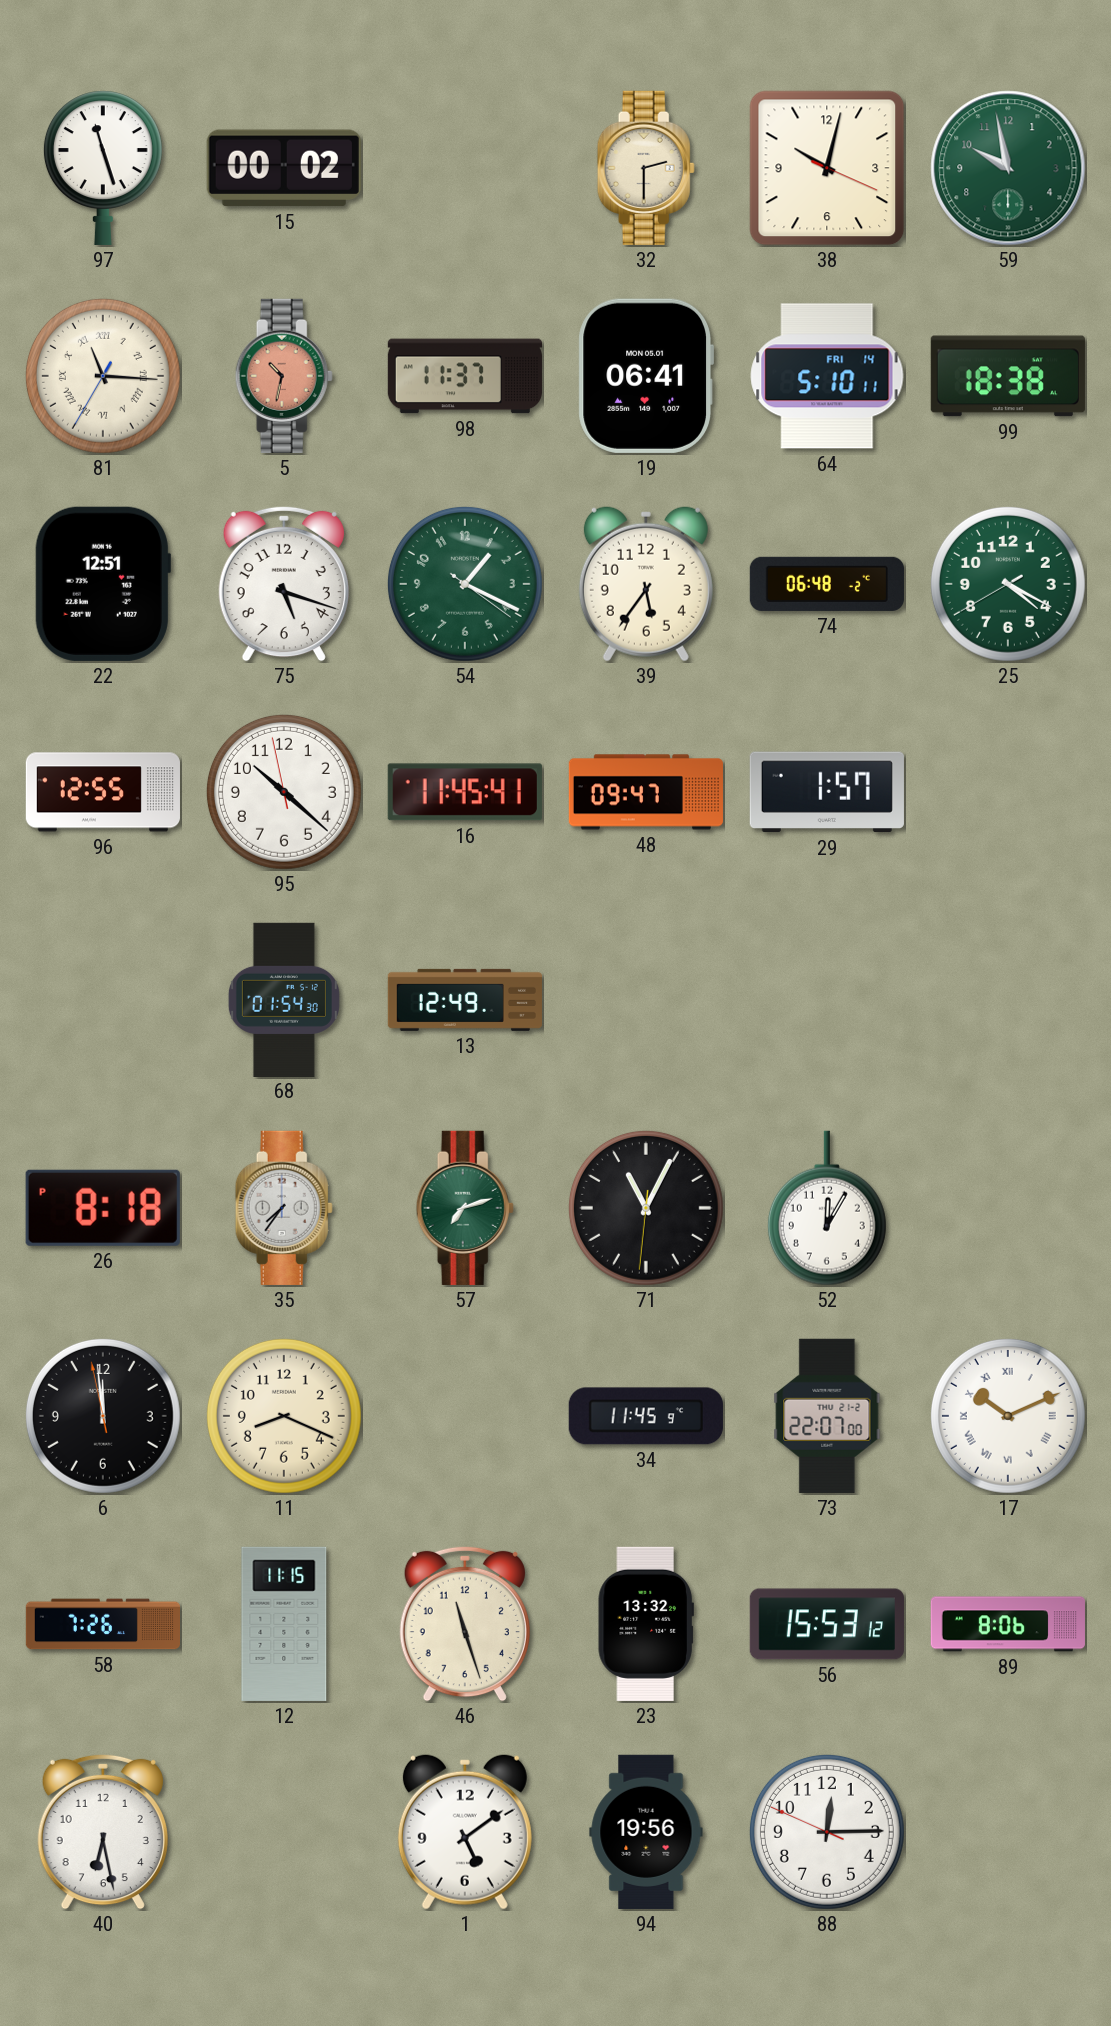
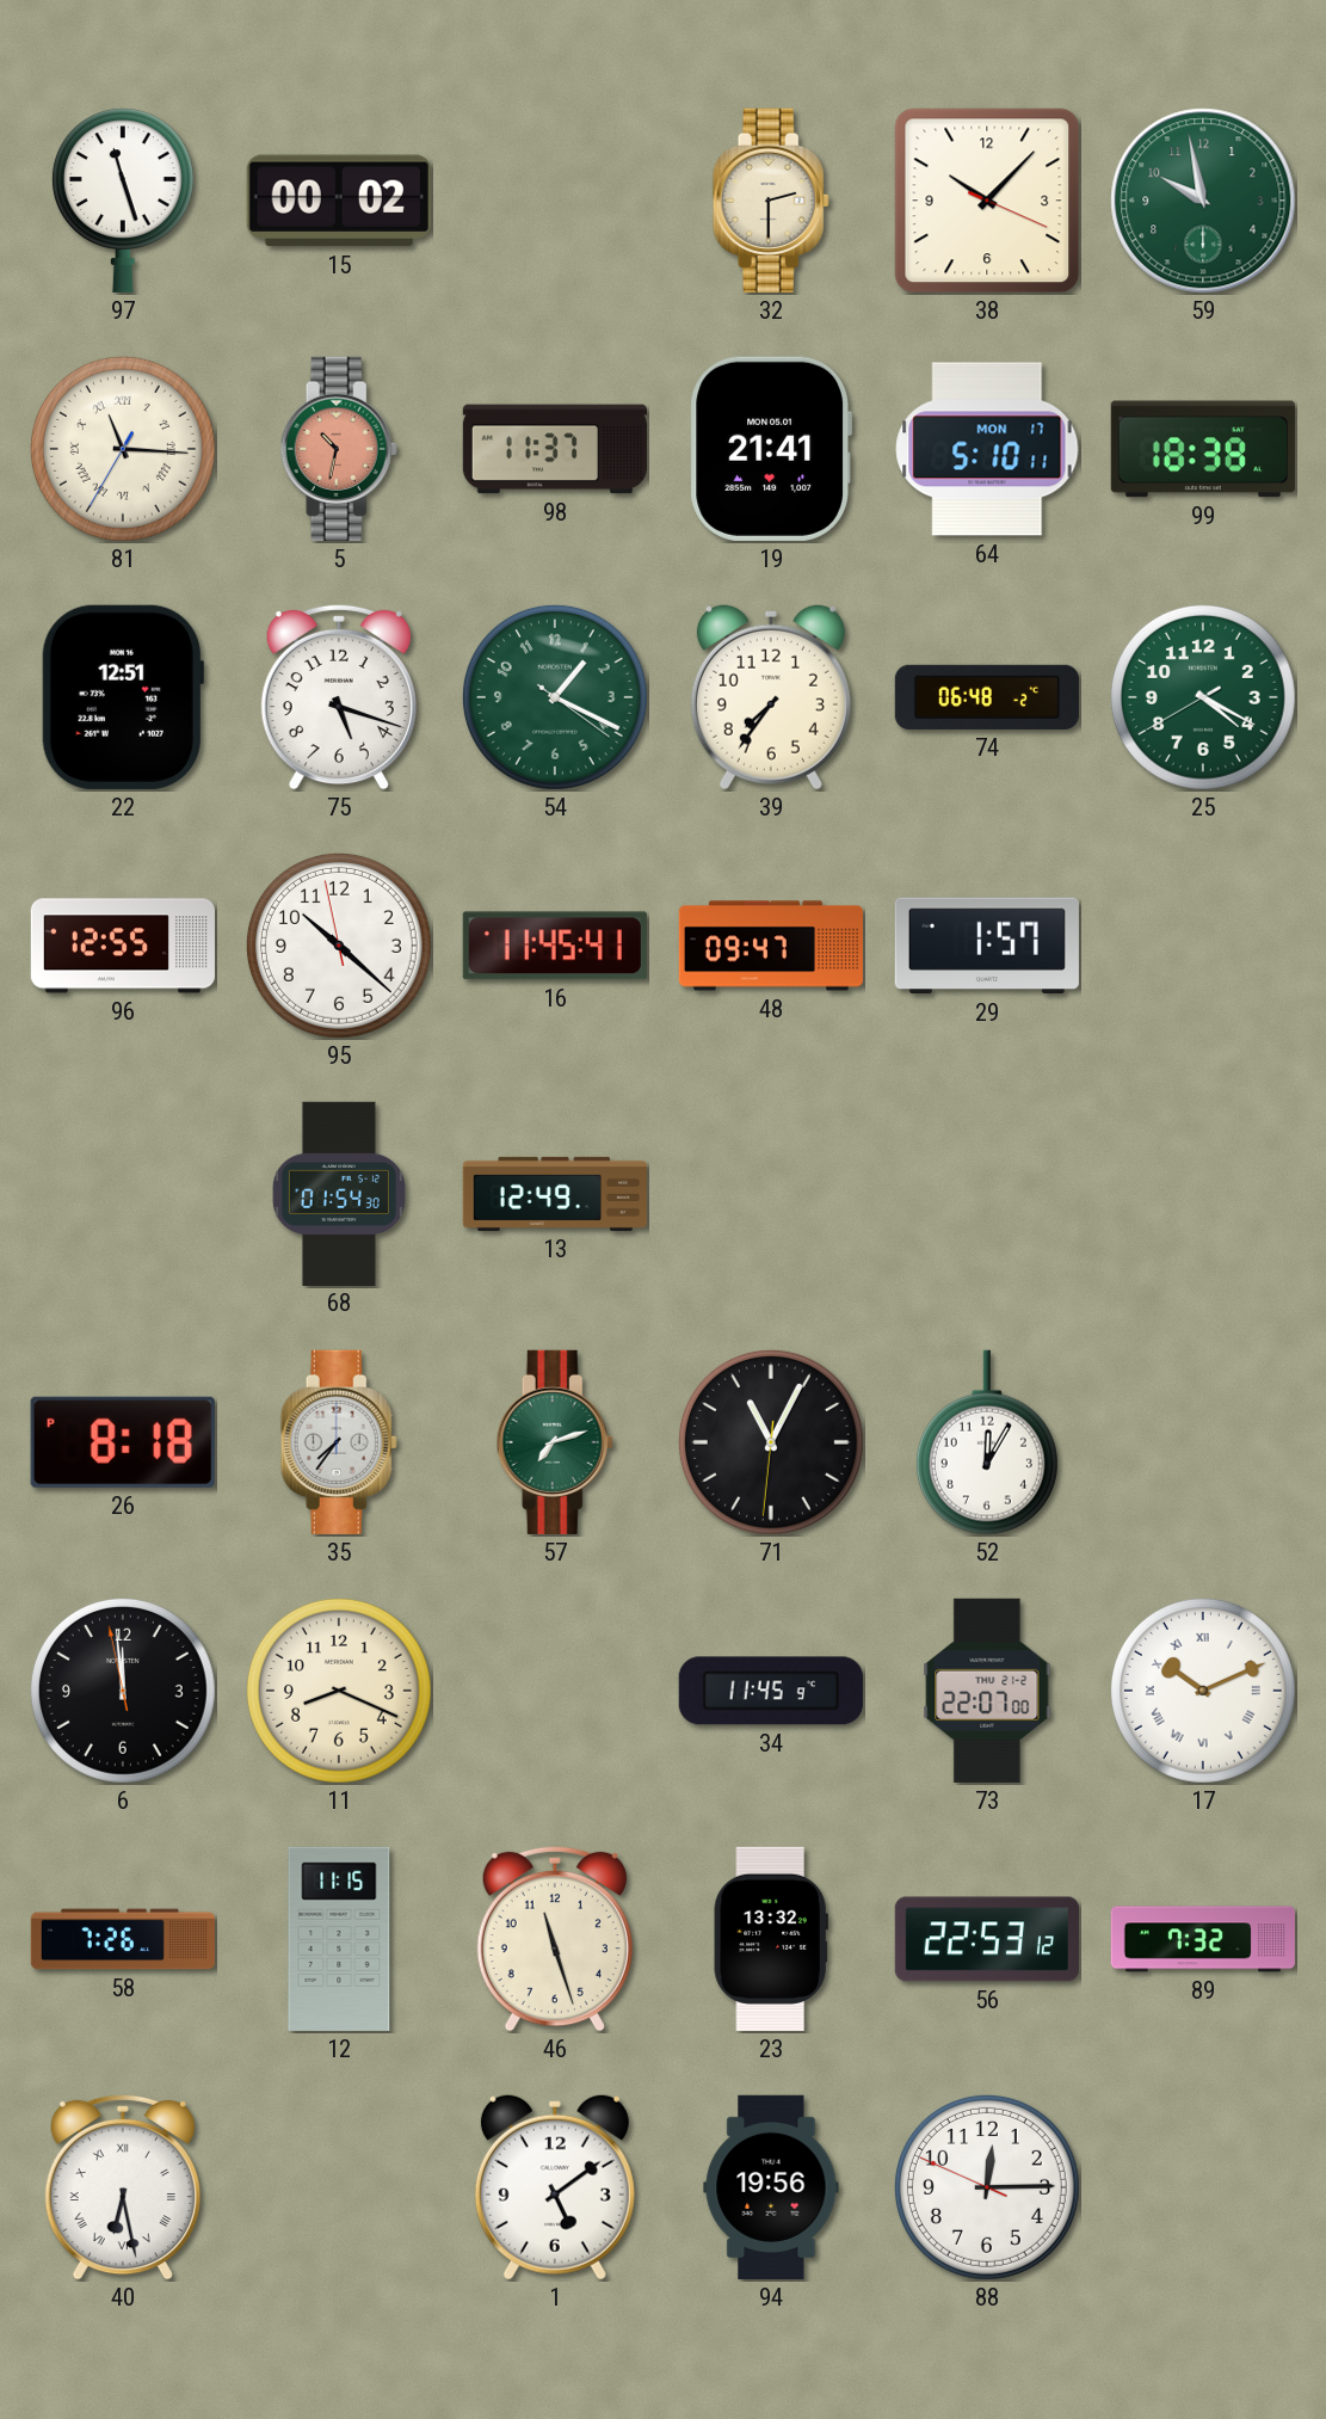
38: 10:02 -> 10:07 (987, 201)
19: 06:41 -> 21:41 (770, 449)
64 date: FRI 14 -> MON 17 (987, 449)
39: 5:36 -> 7:36 (771, 697)
56: 15:53 -> 22:53 (987, 1939)
89: 8:06 -> 7:32 (1203, 1939)
40 numerals: Arabic -> Roman (123, 2187)
